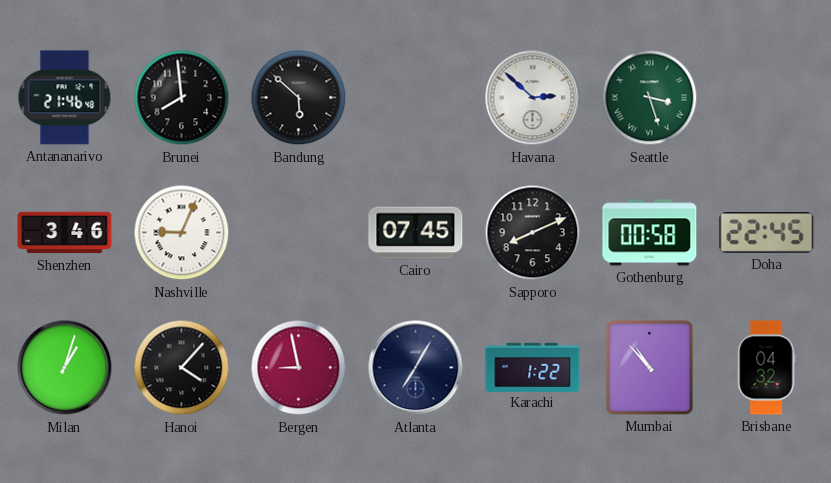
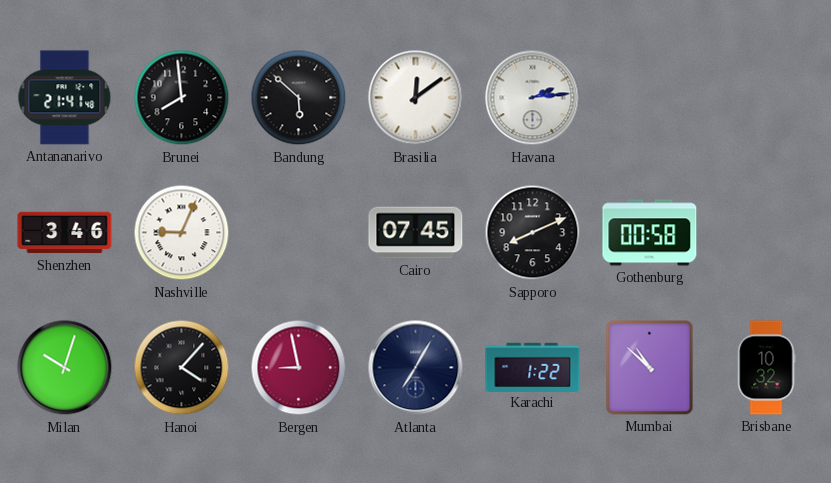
Antananarivo: 21:46 -> 21:41 (65, 98)
Brasilia: none -> 12:09 (416, 98)
Havana: 2:52 -> 2:14 (533, 98)
Seattle: 3:27 -> none (650, 98)
Doha: 22:45 -> none (767, 233)
Milan: 1:03 -> 10:03 (65, 368)
Mumbai: 10:53 -> 10:52 (650, 368)
Brisbane: 04:32 -> 10:32 (766, 368)
